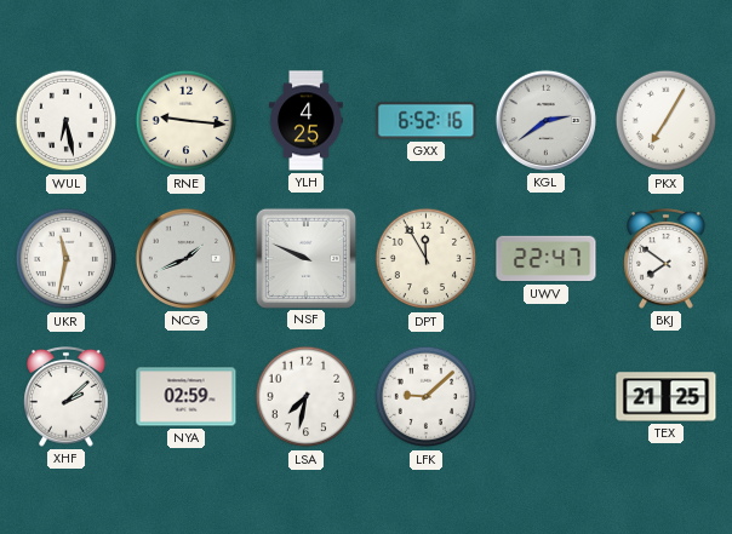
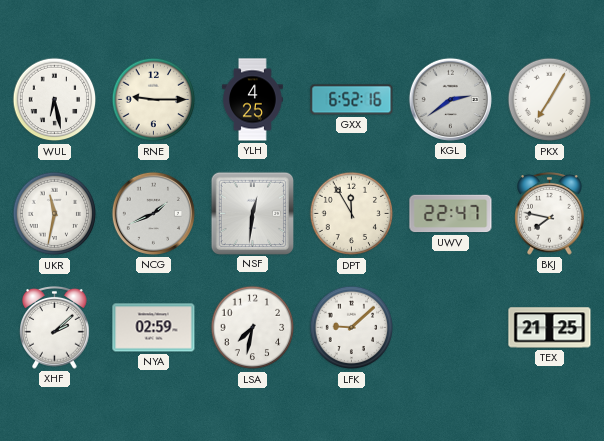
RNE: 9:16 -> 9:15 (154, 100)
NSF: 9:49 -> 12:31 (252, 213)
BKJ: 7:51 -> 7:47 (550, 214)
